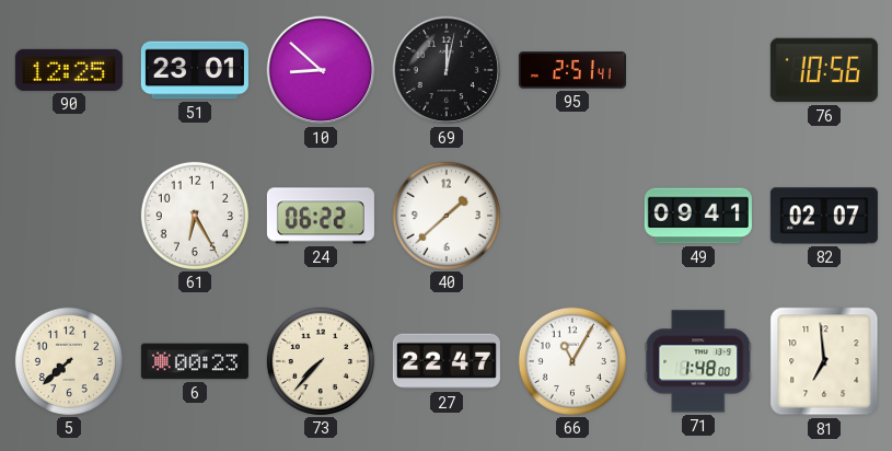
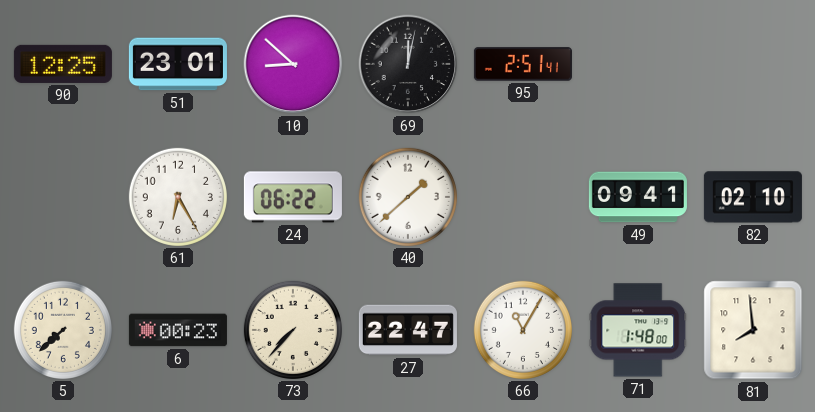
76: 10:56 -> none (824, 70)
82: 02:07 -> 02:10 (753, 197)
81: 6:59 -> 7:59 (753, 330)
